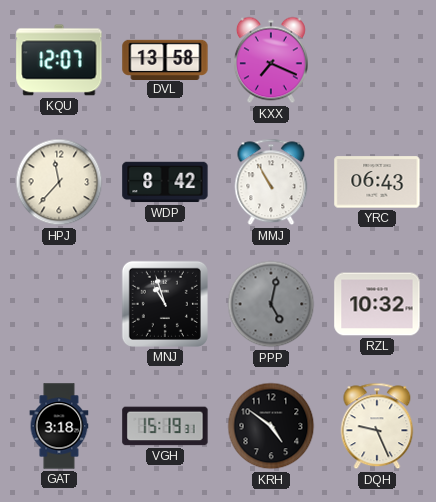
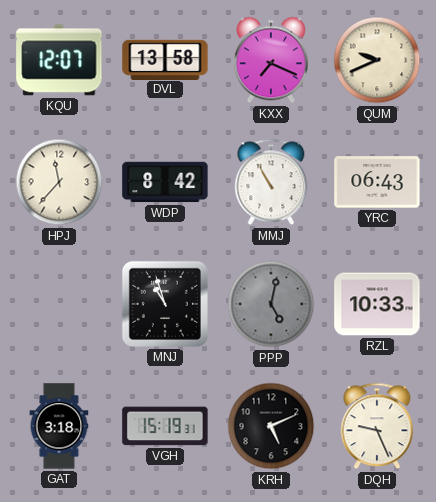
QUM: none -> 9:41 (377, 60)
RZL: 10:32 -> 10:33 (377, 304)
KRH: 4:51 -> 5:11 (271, 426)
